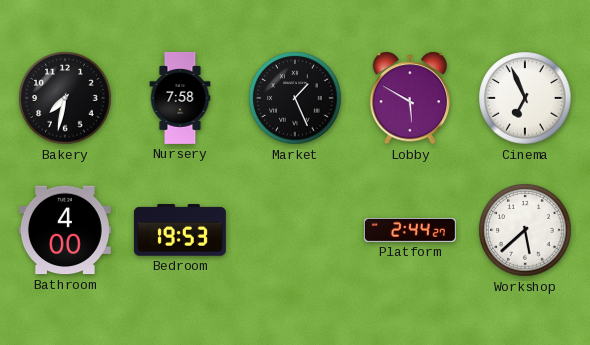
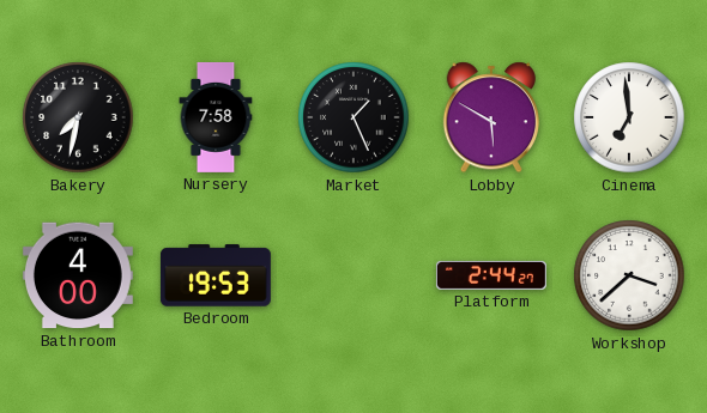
Cinema: 6:56 -> 6:59 (629, 117)
Workshop: 5:38 -> 3:38 (629, 275)
